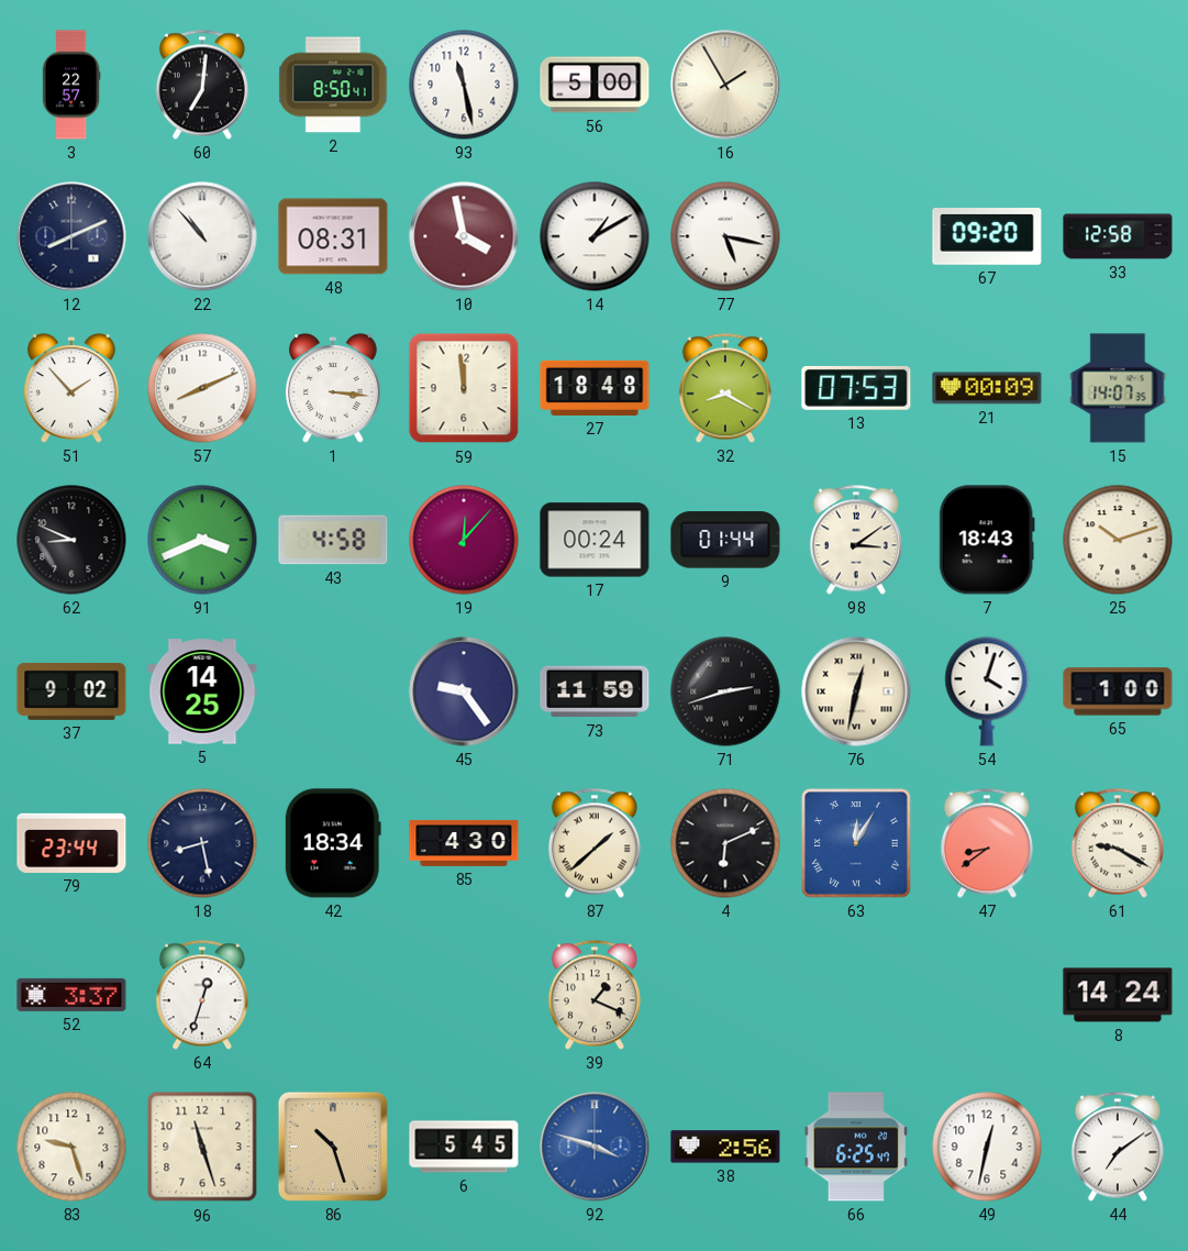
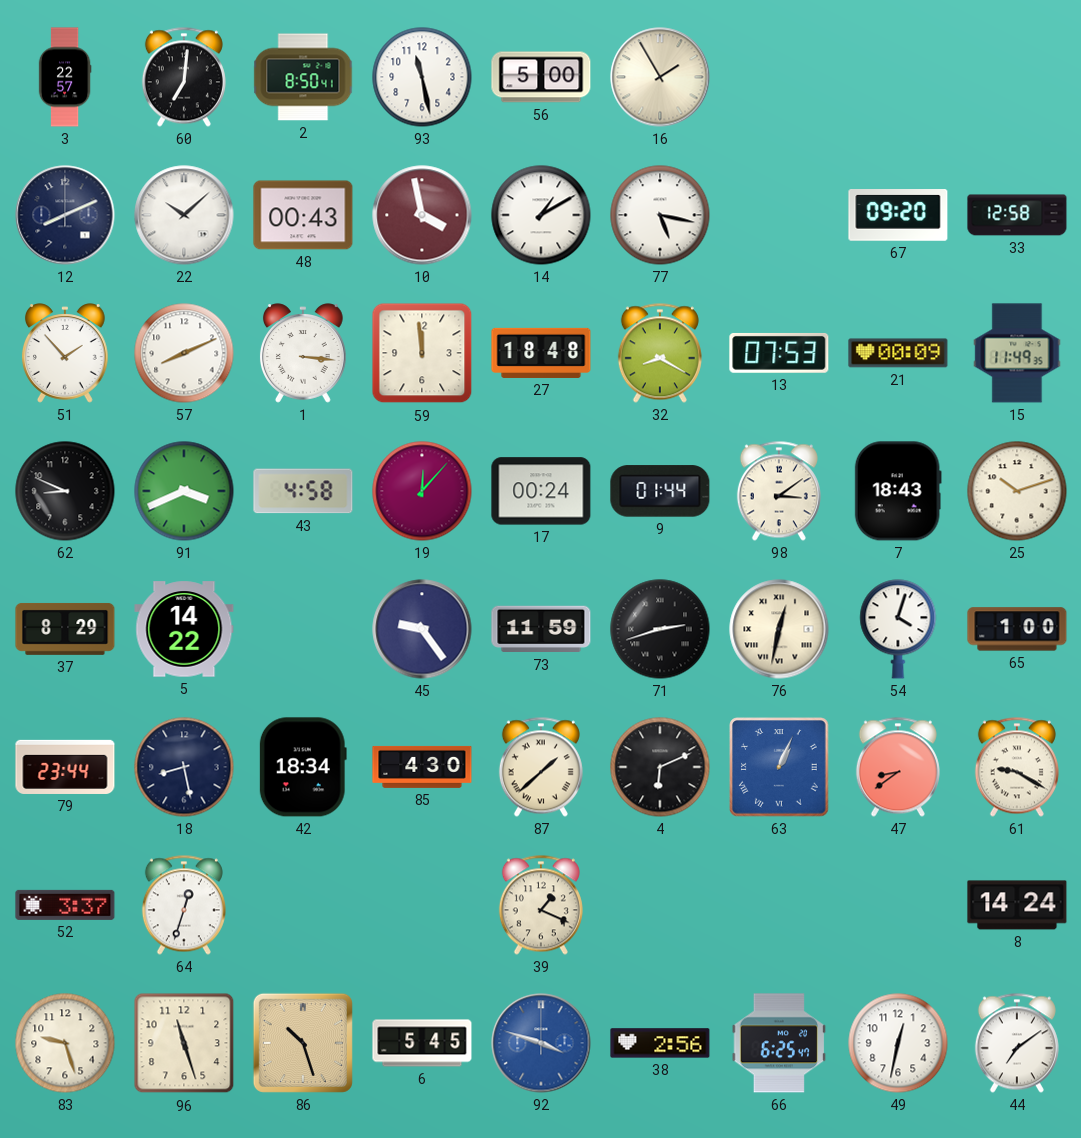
22: 10:53 -> 10:08 (184, 215)
48: 08:31 -> 00:43 (303, 215)
15: 14:07 -> 11:49 (1017, 353)
37: 9:02 -> 8:29 (65, 629)
5: 14:25 -> 14:22 (184, 629)
63: 12:05 -> 1:04 (779, 767)
